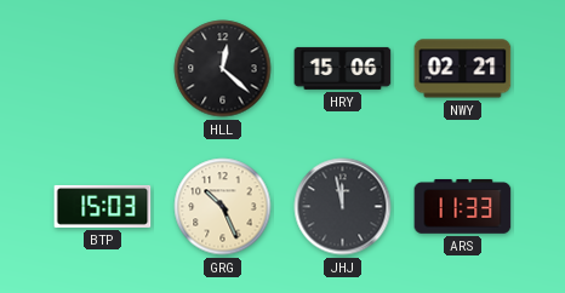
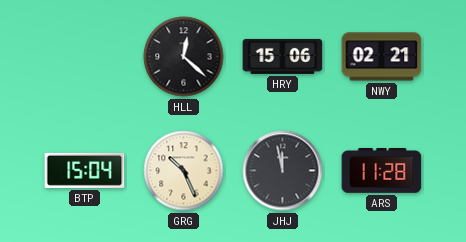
BTP: 15:03 -> 15:04 (85, 170)
ARS: 11:33 -> 11:28 (382, 171)
